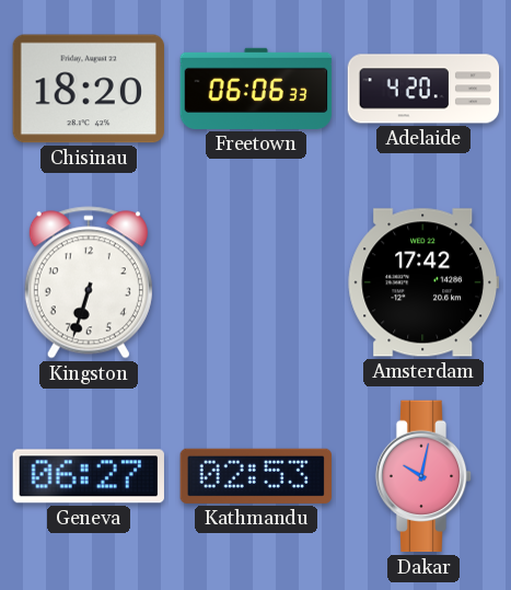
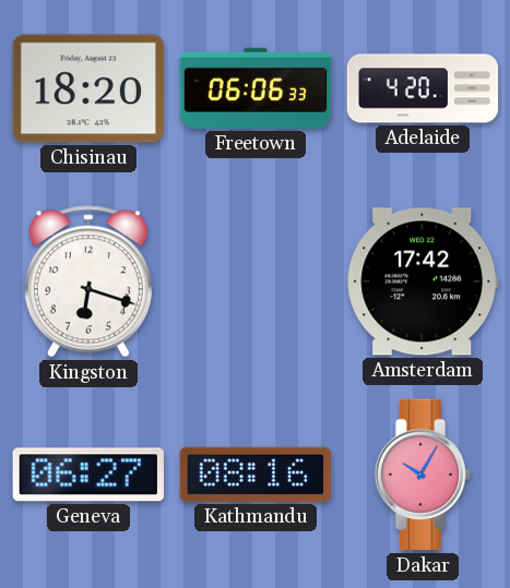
Kingston: 6:33 -> 6:18 (88, 281)
Kathmandu: 02:53 -> 08:16 (254, 475)
Dakar: 10:02 -> 10:05 (423, 475)
